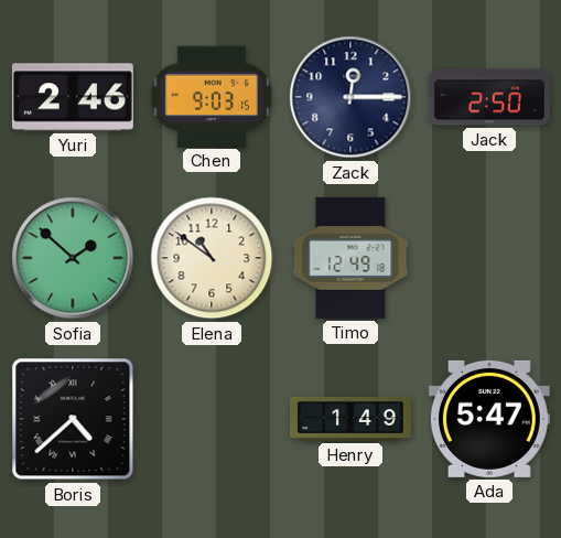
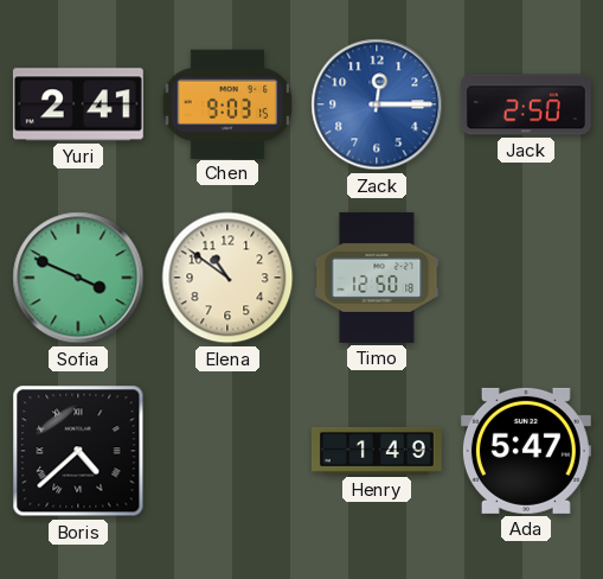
Yuri: 2:46 -> 2:41 (78, 104)
Zack dial: navy -> blue (377, 104)
Sofia: 1:52 -> 3:49 (78, 278)
Timo: 12:49 -> 12:50 (377, 278)
